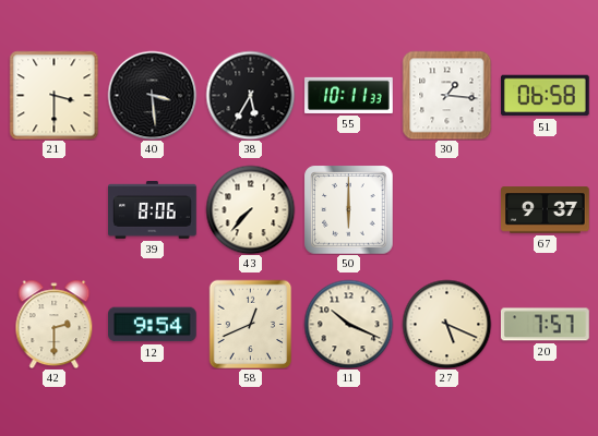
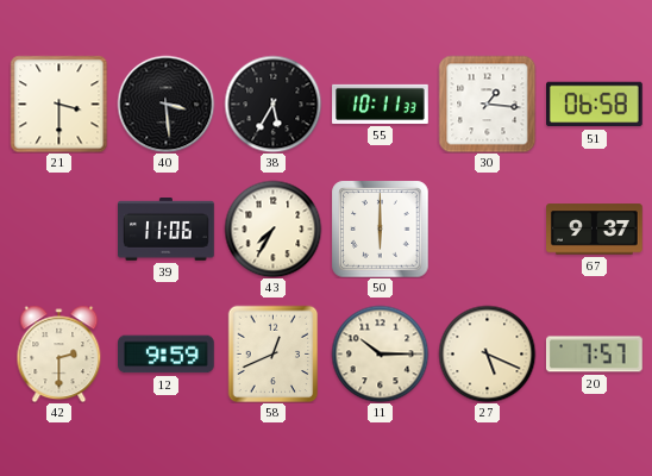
39: 8:06 -> 11:06 (167, 230)
43: 7:37 -> 7:35 (272, 228)
12: 9:54 -> 9:59 (167, 355)
11: 10:19 -> 10:15 (380, 353)
